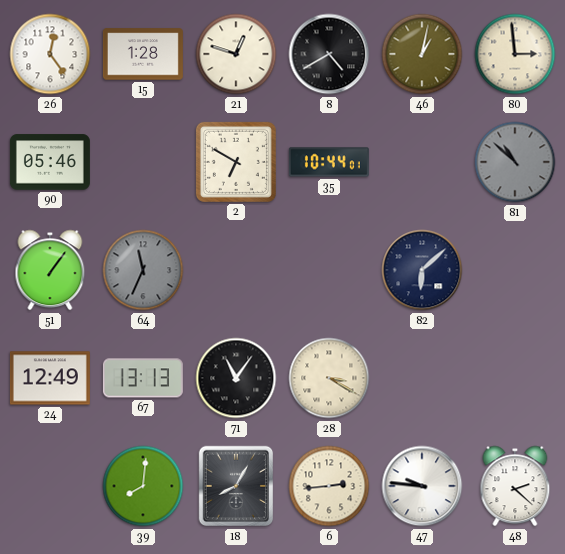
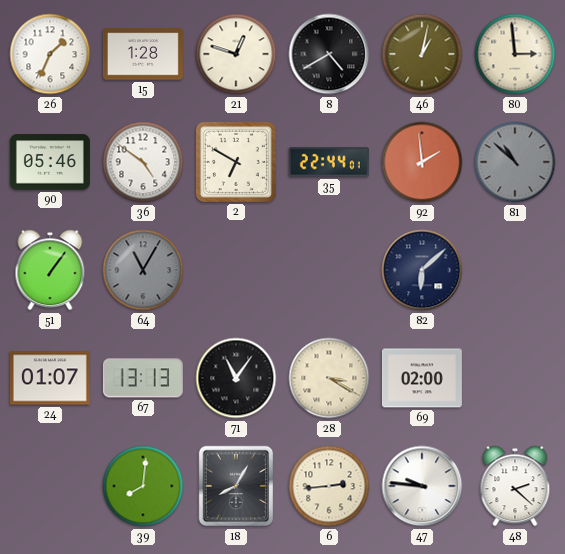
26: 12:24 -> 1:34 (50, 54)
36: none -> 4:51 (143, 162)
35: 10:44 -> 22:44 (329, 162)
92: none -> 1:59 (422, 162)
64: 11:34 -> 11:05 (143, 270)
24: 12:49 -> 01:07 (50, 378)
69: none -> 02:00 (422, 378)
